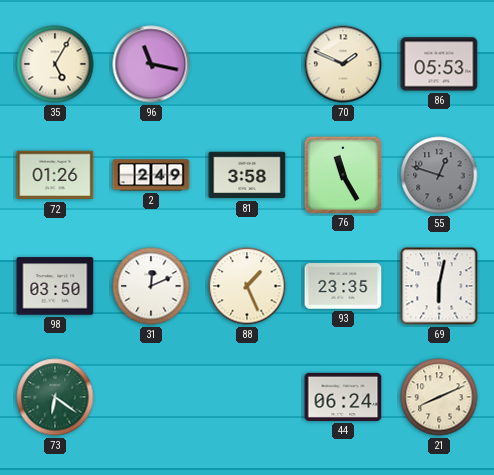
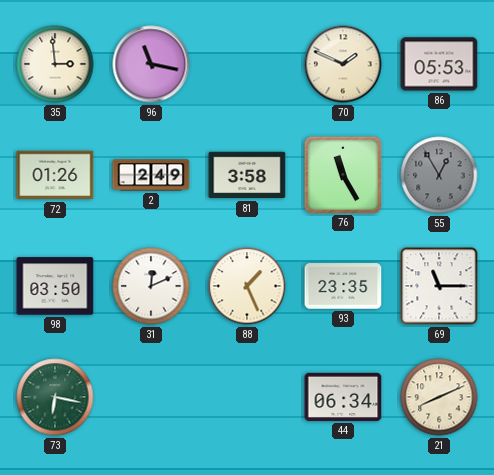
35: 5:05 -> 2:59 (55, 64)
55: 12:48 -> 12:55 (439, 175)
69: 6:02 -> 11:15 (439, 286)
73: 6:21 -> 6:17 (55, 397)
44: 06:24 -> 06:34 (343, 397)
